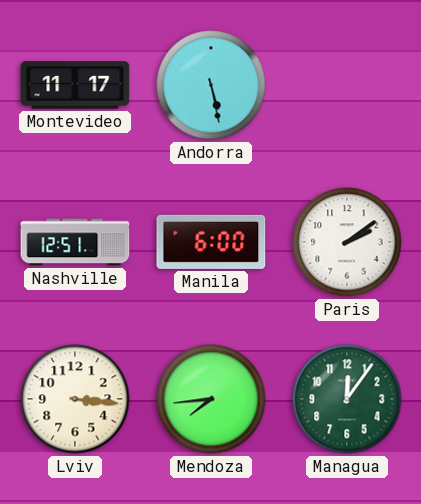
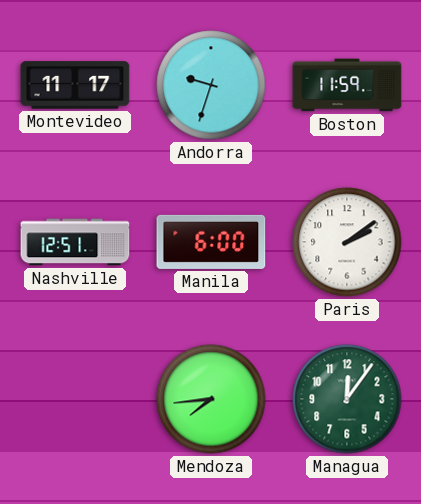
Andorra: 5:28 -> 9:33 (211, 85)
Boston: none -> 11:59 (347, 85)
Lviv: 3:16 -> none (75, 399)
